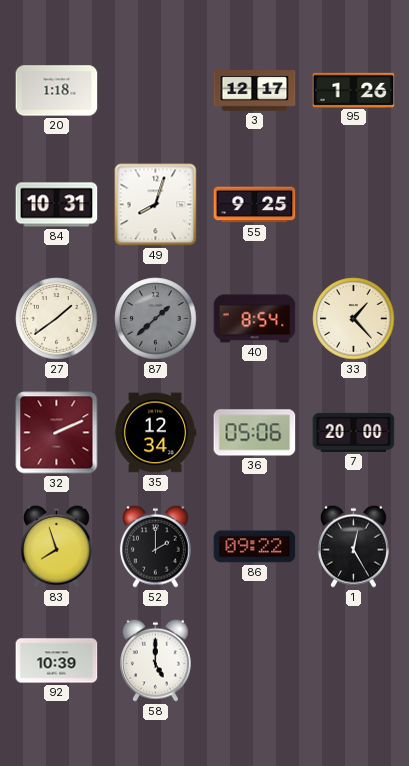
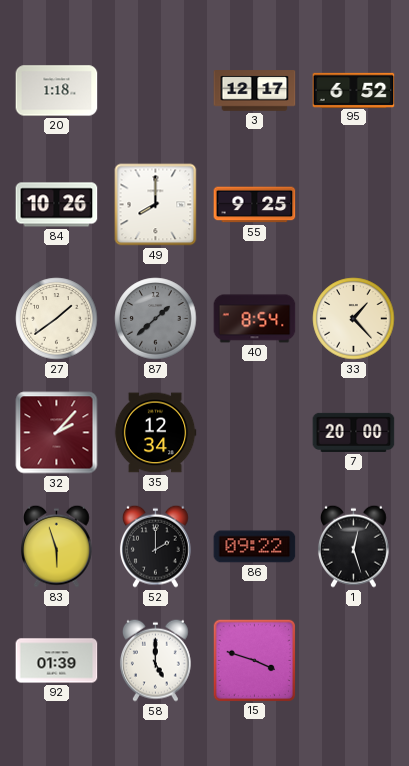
95: 1:26 -> 6:52 (354, 90)
84: 10:31 -> 10:26 (57, 205)
49: 8:03 -> 8:00 (156, 205)
32: 2:11 -> 2:07 (57, 433)
36: 05:06 -> none (255, 433)
83: 7:57 -> 5:57 (56, 546)
1: 12:25 -> 12:27 (353, 546)
92: 10:39 -> 01:39 (57, 661)
15: none -> 3:48 (254, 660)
